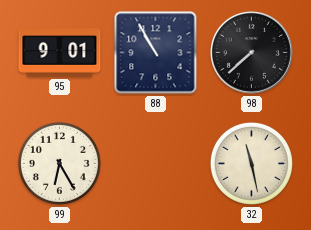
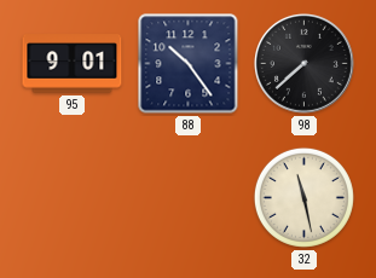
88: 10:55 -> 10:24 (189, 64)
99: 6:25 -> none (59, 163)
